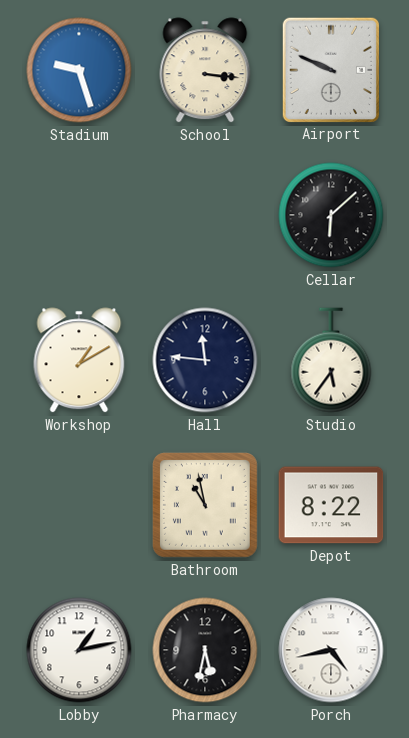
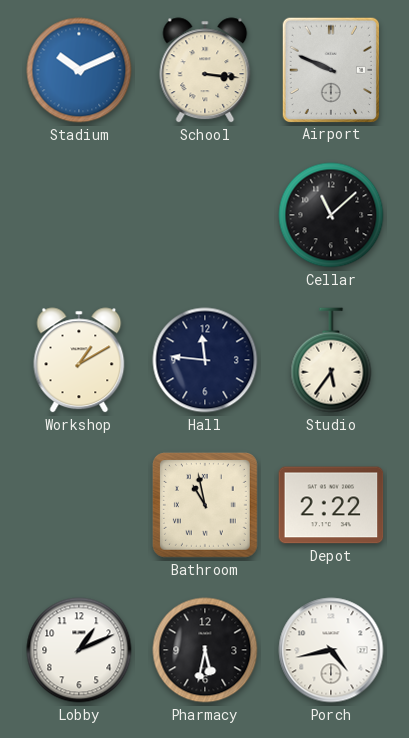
Stadium: 9:27 -> 10:11 (79, 70)
Cellar: 6:08 -> 11:08 (331, 215)
Depot: 8:22 -> 2:22 (331, 505)
Lobby: 1:13 -> 1:11 (79, 650)
